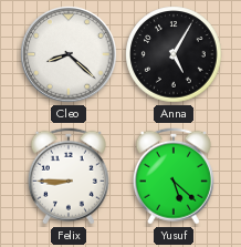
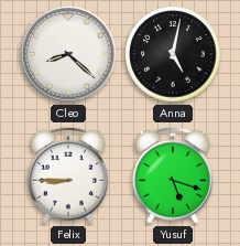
Anna: 5:05 -> 5:02 (173, 54)
Yusuf: 5:22 -> 5:18 (173, 175)
